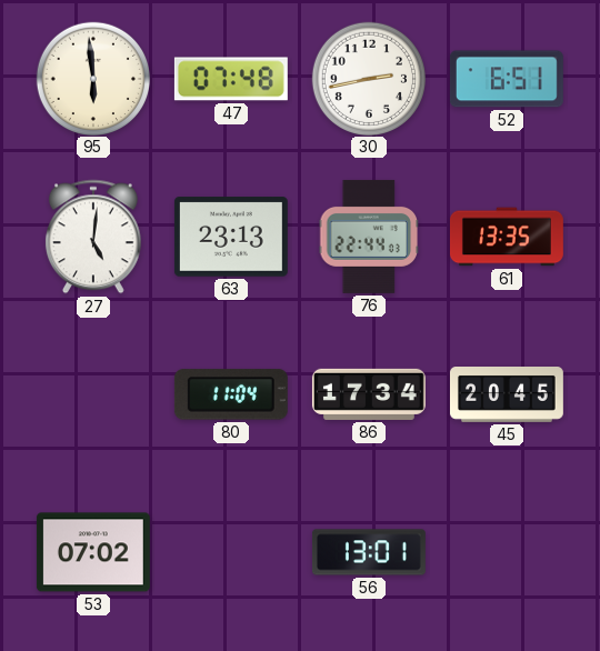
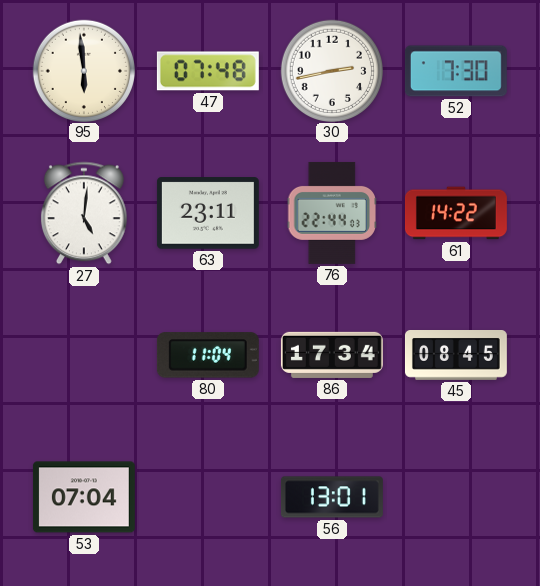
52: 6:51 -> 7:30 (456, 71)
63: 23:13 -> 23:11 (208, 213)
61: 13:35 -> 14:22 (456, 213)
45: 20:45 -> 08:45 (456, 356)
53: 07:02 -> 07:04 (84, 497)
